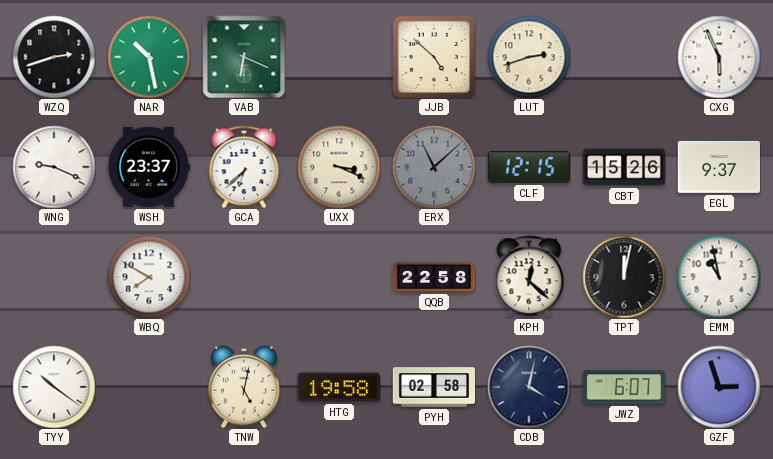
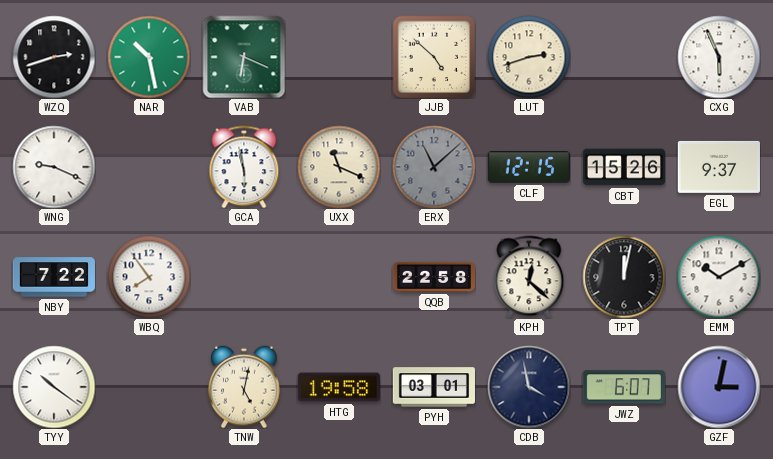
WSH: 23:37 -> none (149, 167)
GCA: 6:38 -> 5:58 (244, 167)
UXX: 3:19 -> 11:19 (339, 167)
NBY: none -> 7:22 (54, 277)
WBQ: 7:50 -> 7:54 (149, 277)
EMM: 10:58 -> 10:10 (719, 277)
PYH: 02:58 -> 03:01 (433, 387)
CDB: 4:02 -> 3:58 (529, 387)
GZF: 2:57 -> 3:02 (719, 387)
